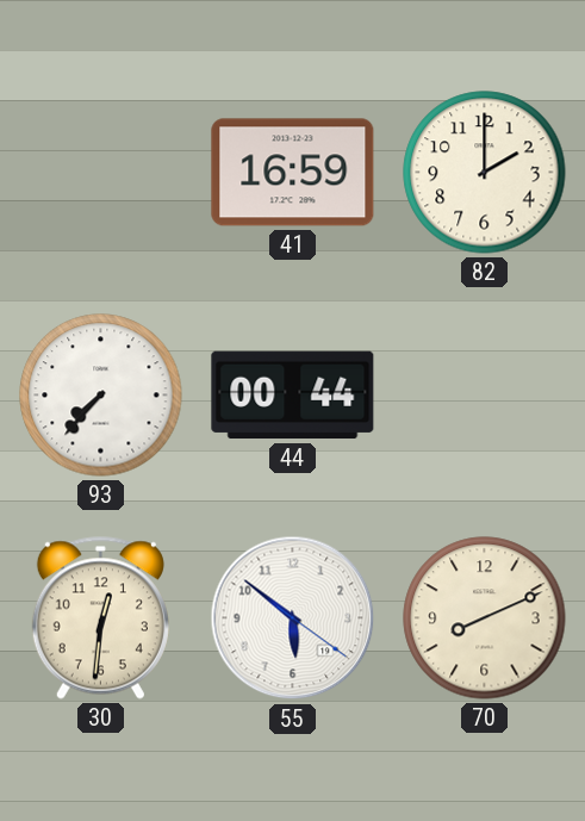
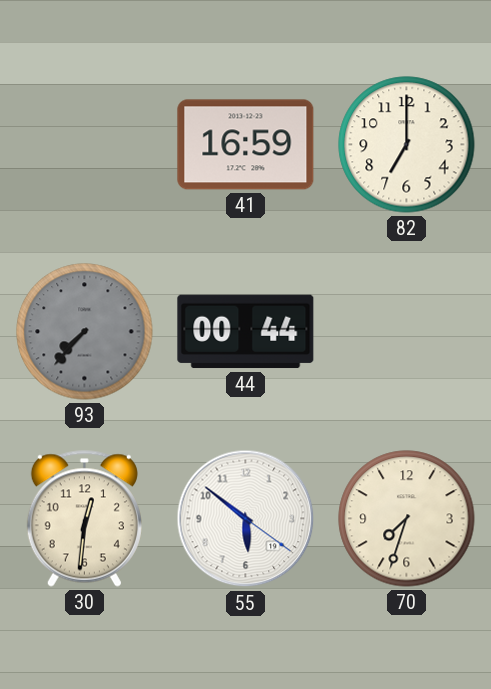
82: 2:00 -> 7:00 (407, 145)
93 dial: white -> grey (85, 332)
70: 8:11 -> 7:33 (407, 519)
